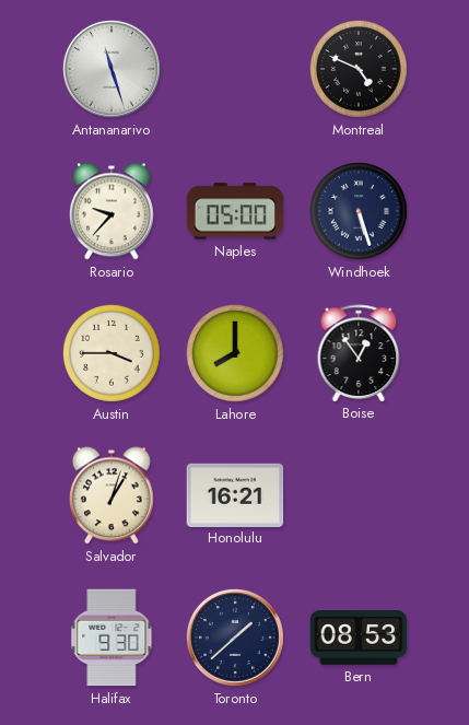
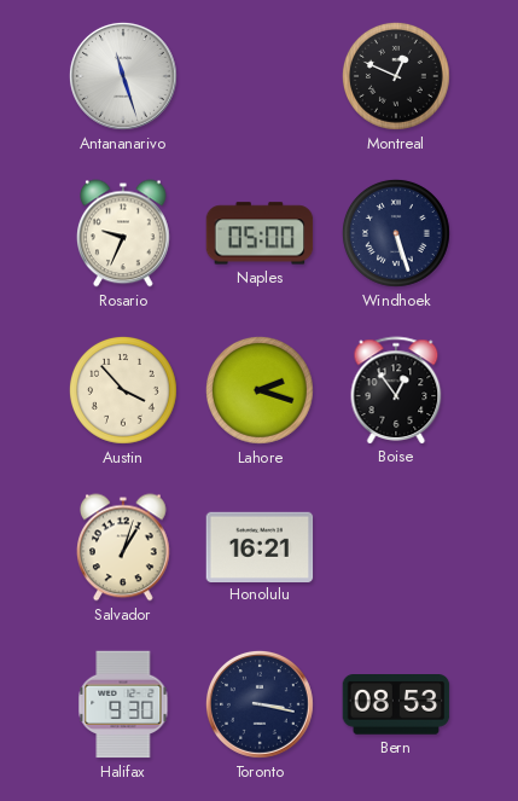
Montreal: 4:49 -> 12:49 (396, 76)
Rosario: 9:37 -> 9:34 (124, 233)
Austin: 3:45 -> 3:53 (123, 390)
Lahore: 8:00 -> 2:18 (260, 390)
Toronto: 1:38 -> 3:17 (260, 704)
